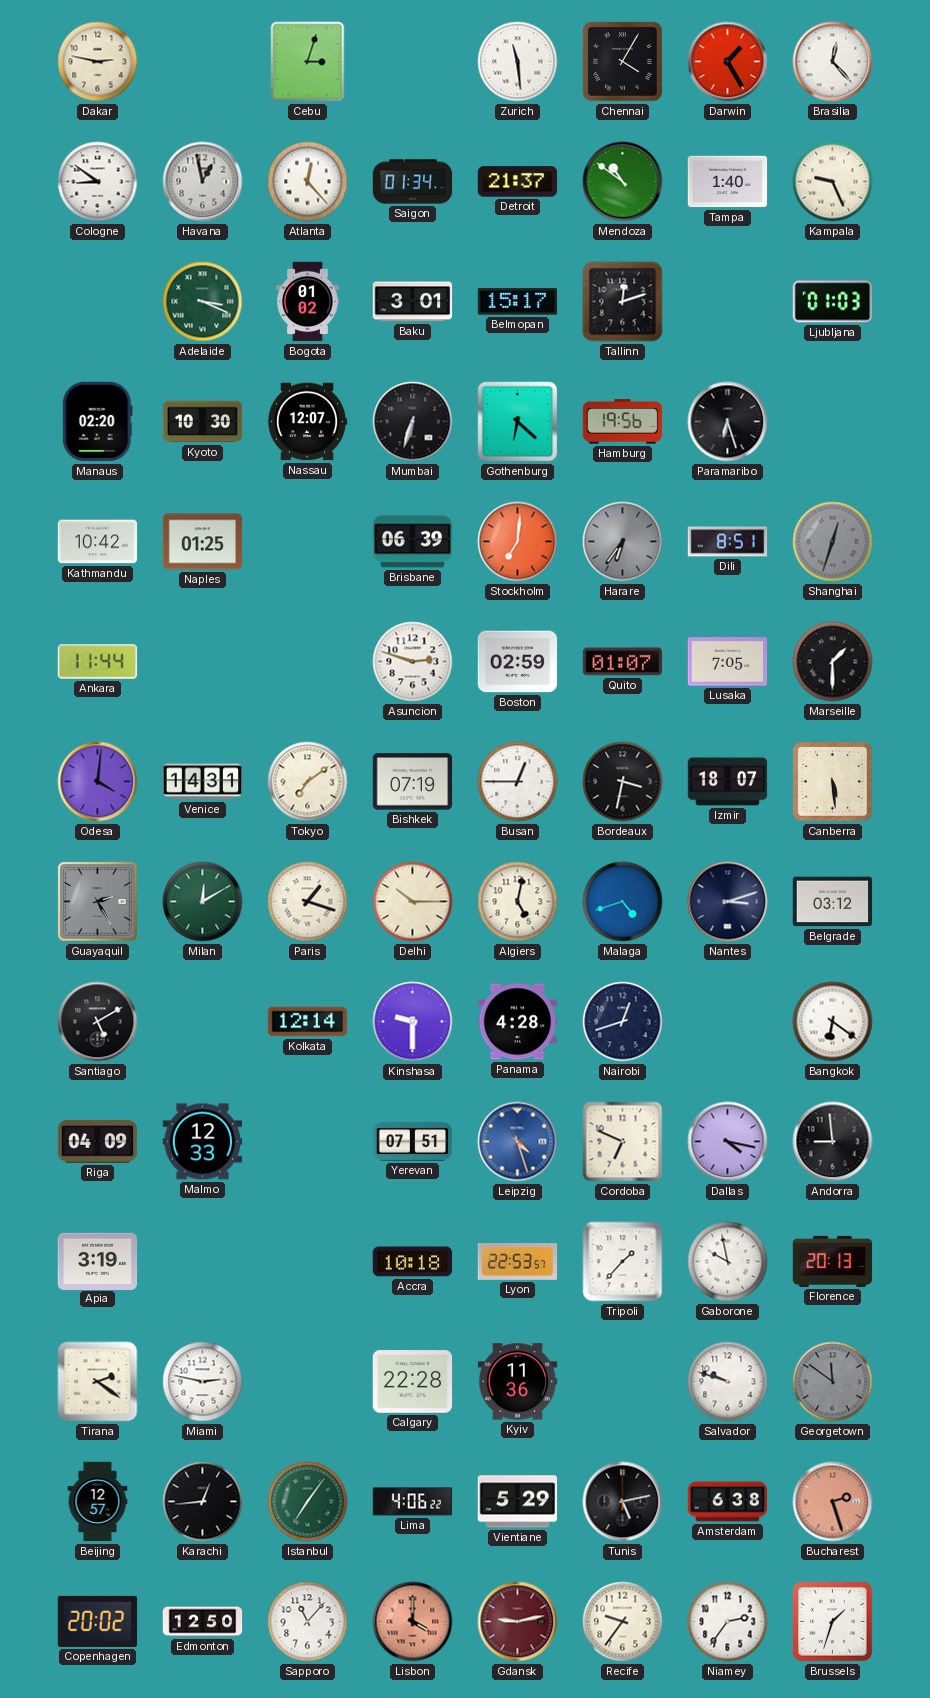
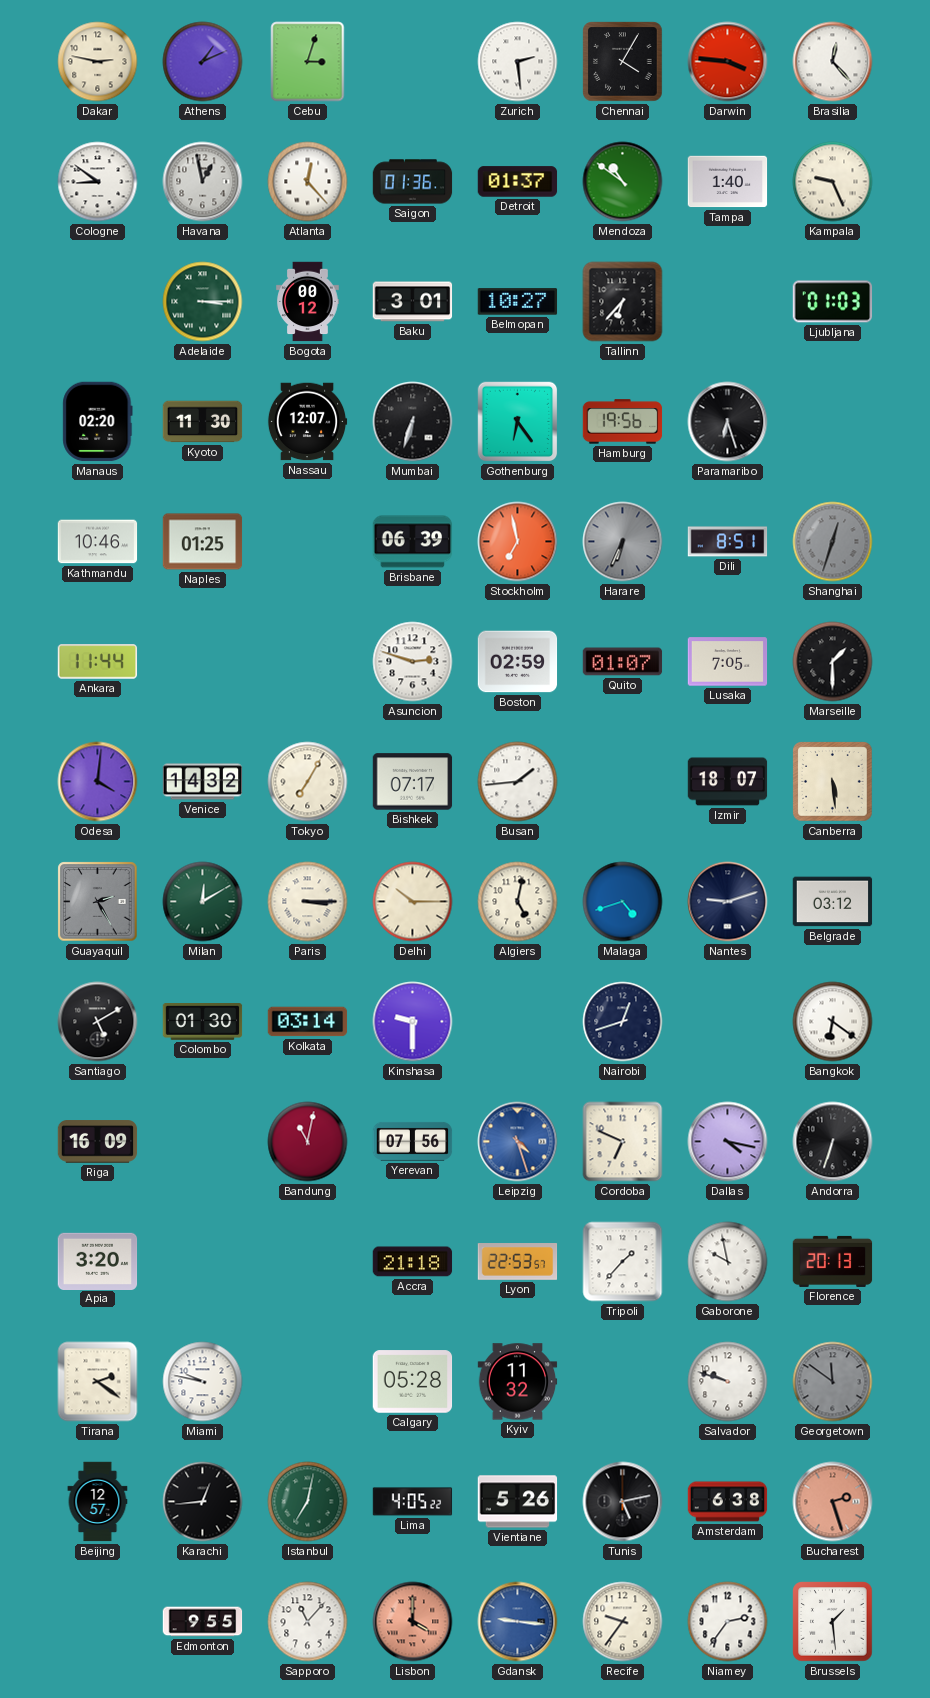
Athens: none -> 1:11 (203, 62)
Zurich: 11:29 -> 2:29 (518, 62)
Darwin: 1:25 -> 3:46 (728, 62)
Saigon: 01:34 -> 01:36 (413, 182)
Detroit: 21:37 -> 01:37 (518, 182)
Adelaide: 3:19 -> 3:15 (203, 302)
Bogota: 01:02 -> 00:12 (308, 302)
Belmopan: 15:17 -> 10:27 (518, 302)
Tallinn: 12:12 -> 6:37 (623, 302)
Kyoto: 10:30 -> 11:30 (203, 422)
Gothenburg: 6:22 -> 6:24 (518, 422)
Kathmandu: 10:42 -> 10:46 (98, 542)
Stockholm: 7:01 -> 6:58 (518, 542)
Harare: 6:36 -> 6:34 (623, 542)
Venice: 14:31 -> 14:32 (203, 782)
Tokyo: 7:09 -> 7:05 (308, 782)
Bishkek: 07:19 -> 07:17 (413, 782)
Busan: 12:45 -> 1:44 (518, 782)
Bordeaux: 3:32 -> none (623, 782)
Paris: 1:18 -> 3:15 (308, 902)
Nantes: 3:12 -> 9:12 (728, 902)
Colombo: none -> 01:30 (203, 1022)
Kolkata: 12:14 -> 03:14 (308, 1022)
Panama: 4:28 -> none (518, 1022)
Riga: 04:09 -> 16:09 (98, 1142)
Malmo: 12:33 -> none (203, 1142)
Bandung: none -> 11:02 (308, 1142)
Yerevan: 07:51 -> 07:56 (413, 1141)
Andorra: 8:59 -> 6:33 (833, 1142)
Apia: 3:19 -> 3:20 (98, 1261)
Accra: 10:18 -> 21:18 (413, 1262)
Miami: 2:47 -> 9:47 (203, 1382)
Calgary: 22:28 -> 05:28 (413, 1382)
Kyiv: 11:36 -> 11:32 (518, 1382)
Istanbul: 7:06 -> 7:02 (308, 1502)
Lima: 4:06 -> 4:05 (413, 1502)
Vientiane: 5:29 -> 5:26 (518, 1502)
Copenhagen: 20:02 -> none (98, 1621)
Edmonton: 12:50 -> 9:55 (203, 1622)
Gdansk: 9:13 -> 9:16 (518, 1622)
Gdansk dial: burgundy -> blue (518, 1622)
Brussels: 1:33 -> 1:29 (833, 1622)
